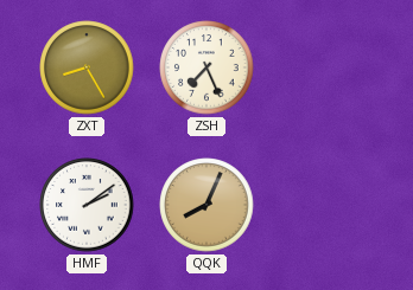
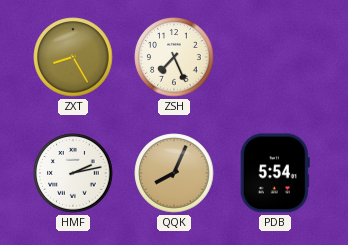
HMF: 2:09 -> 2:13 (73, 173)
PDB: none -> 5:54 (275, 173)
